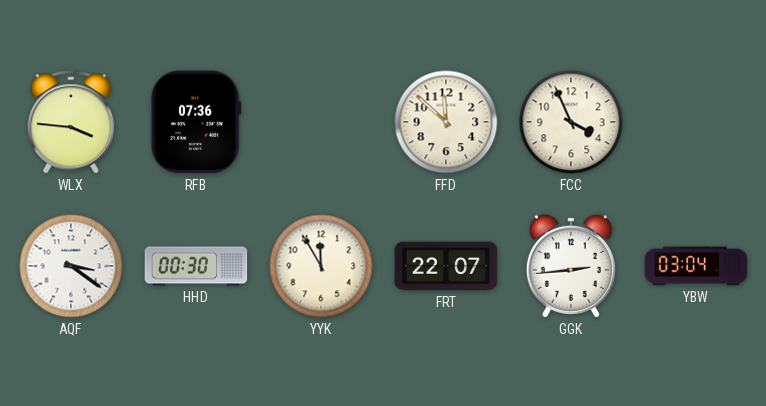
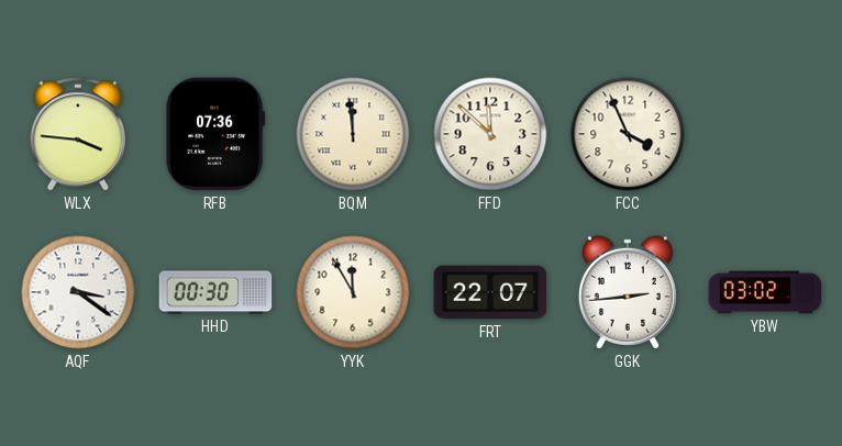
BQM: none -> 11:59 (353, 134)
YBW: 03:04 -> 03:02 (765, 292)
